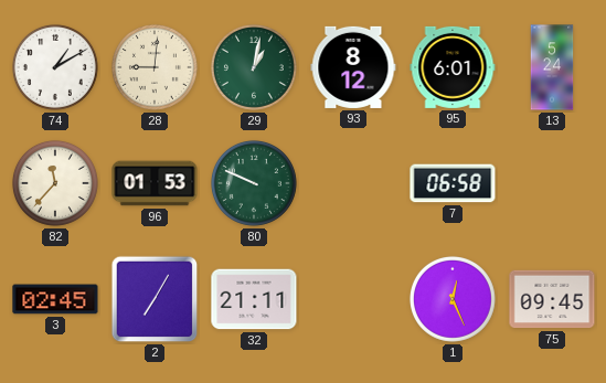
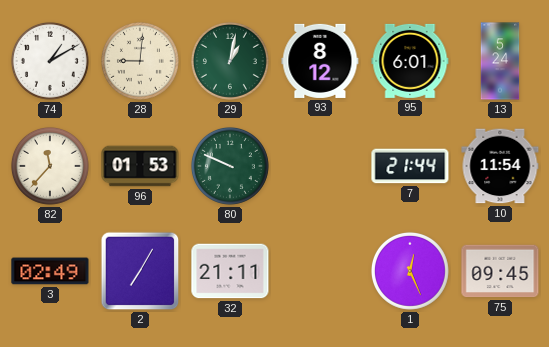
7: 06:58 -> 21:44 (410, 166)
10: none -> 11:54 (500, 166)
3: 02:45 -> 02:49 (50, 271)
